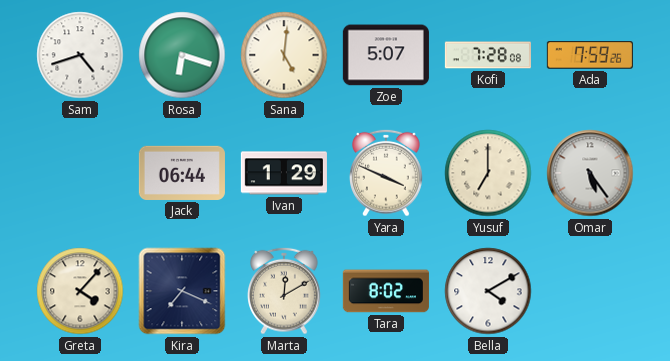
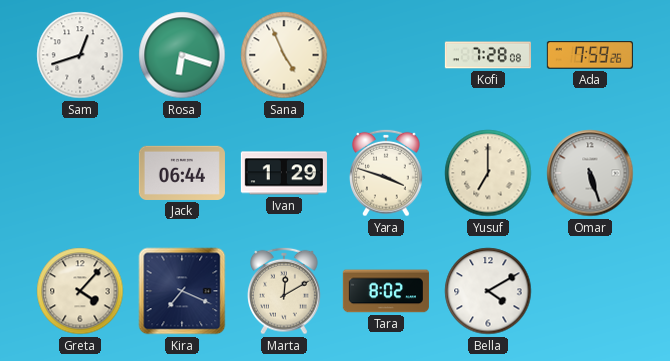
Sam: 4:42 -> 12:42 (80, 55)
Sana: 5:01 -> 4:56 (284, 55)
Zoe: 5:07 -> none (386, 55)
Yara: 3:49 -> 3:48 (387, 173)
Omar: 5:24 -> 5:27 (590, 173)
